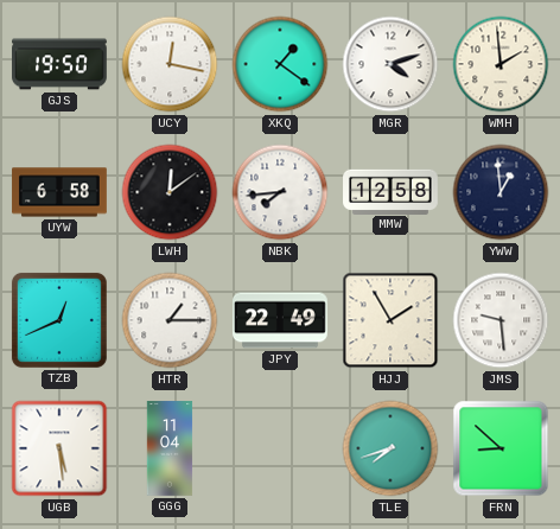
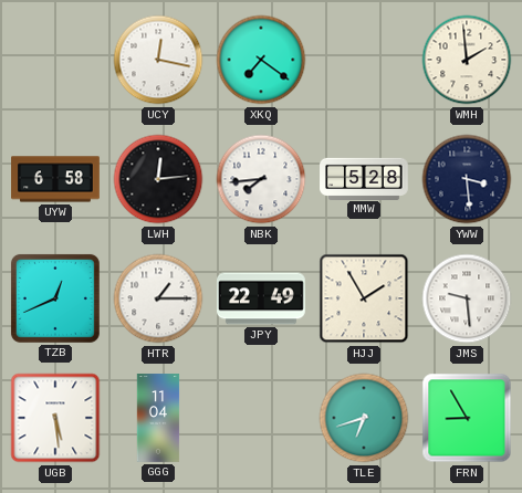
GJS: 19:50 -> none (61, 64)
XKQ: 1:21 -> 7:21 (261, 60)
MGR: 4:12 -> none (390, 64)
LWH: 12:09 -> 12:14 (158, 179)
MMW: 12:58 -> 5:28 (364, 178)
YWW: 12:59 -> 3:29 (467, 179)
TLE: 7:42 -> 6:42 (364, 418)
FRN: 8:52 -> 8:55 (467, 418)
